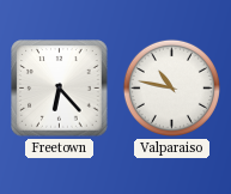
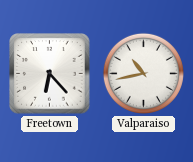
Valparaiso: 10:47 -> 10:43 (143, 73)
